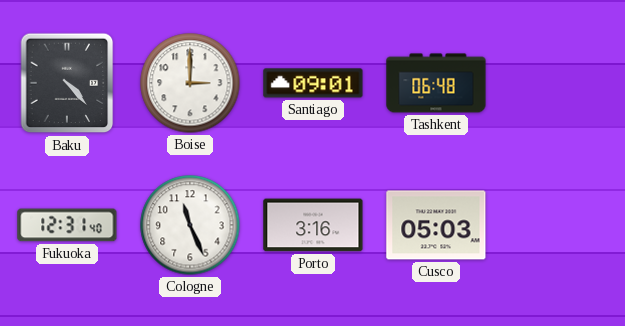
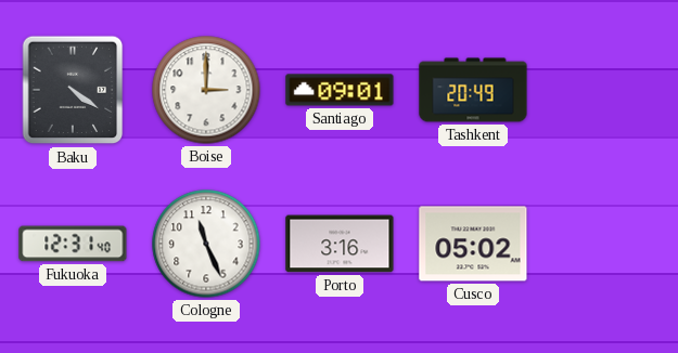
Baku: 4:23 -> 4:21 (73, 90)
Tashkent: 06:48 -> 20:49 (473, 90)
Cusco: 05:03 -> 05:02 (473, 244)
